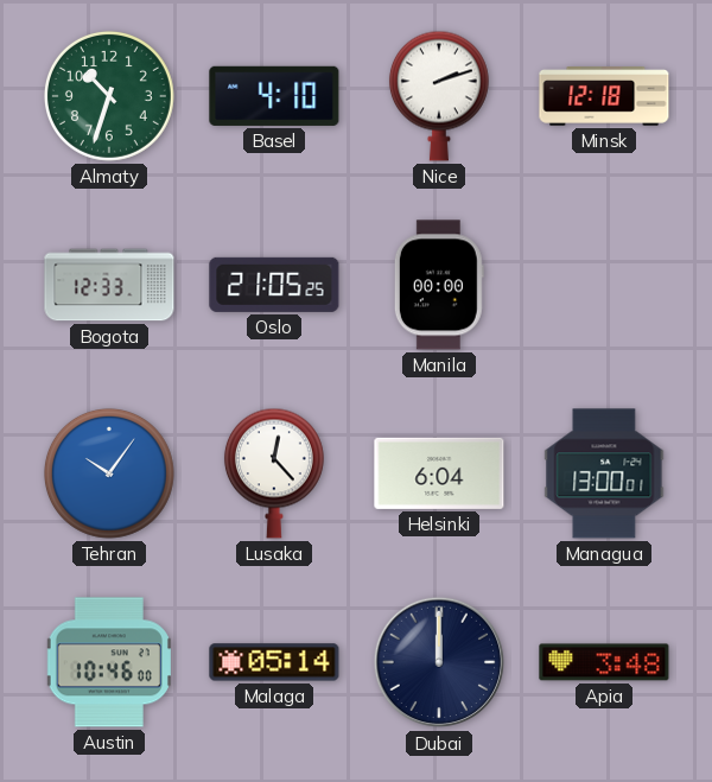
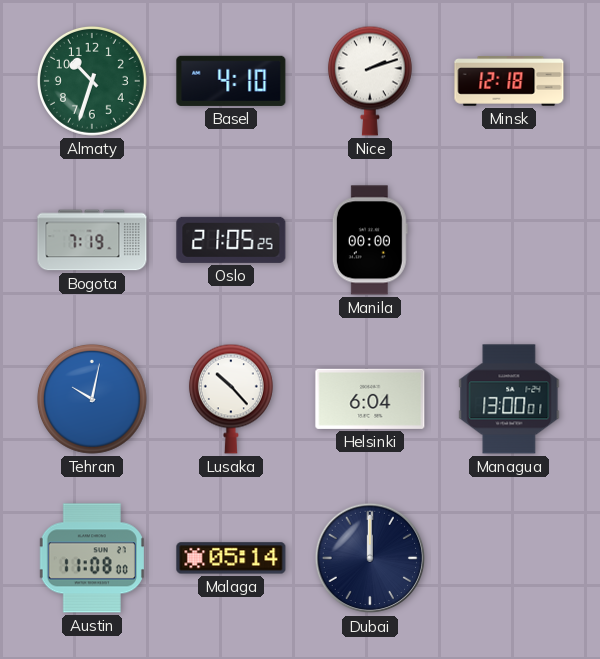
Bogota: 12:33 -> 7:19 (92, 240)
Tehran: 10:06 -> 10:02 (92, 399)
Lusaka: 12:23 -> 10:23 (231, 399)
Austin: 10:46 -> 11:08 (92, 558)
Apia: 3:48 -> none (604, 662)
